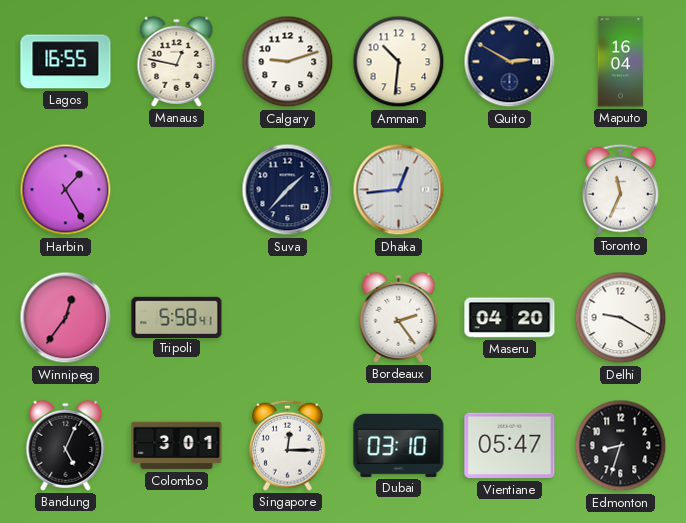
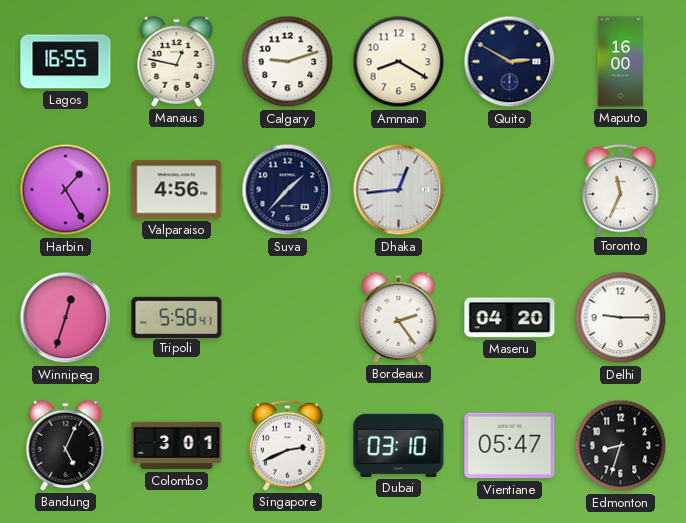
Amman: 10:31 -> 8:20 (399, 62)
Maputo: 16:04 -> 16:00 (621, 62)
Valparaiso: none -> 4:56 (177, 190)
Winnipeg: 12:36 -> 12:33 (66, 318)
Delhi: 9:20 -> 9:15 (621, 318)
Singapore: 12:15 -> 2:41 (287, 445)
